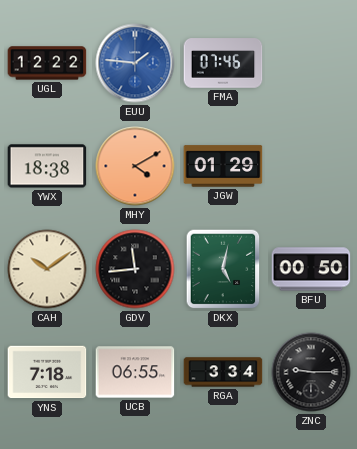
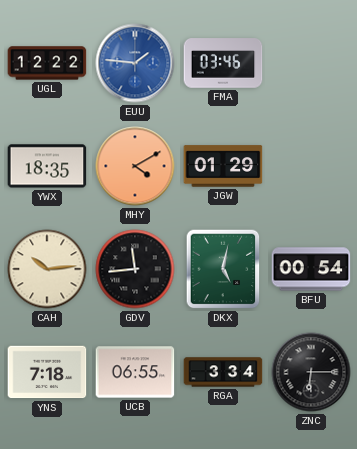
FMA: 07:46 -> 03:46 (223, 63)
YWX: 18:38 -> 18:35 (47, 166)
CAH: 10:09 -> 10:14 (47, 269)
BFU: 00:50 -> 00:54 (311, 269)
ZNC: 9:15 -> 6:15 (311, 372)
